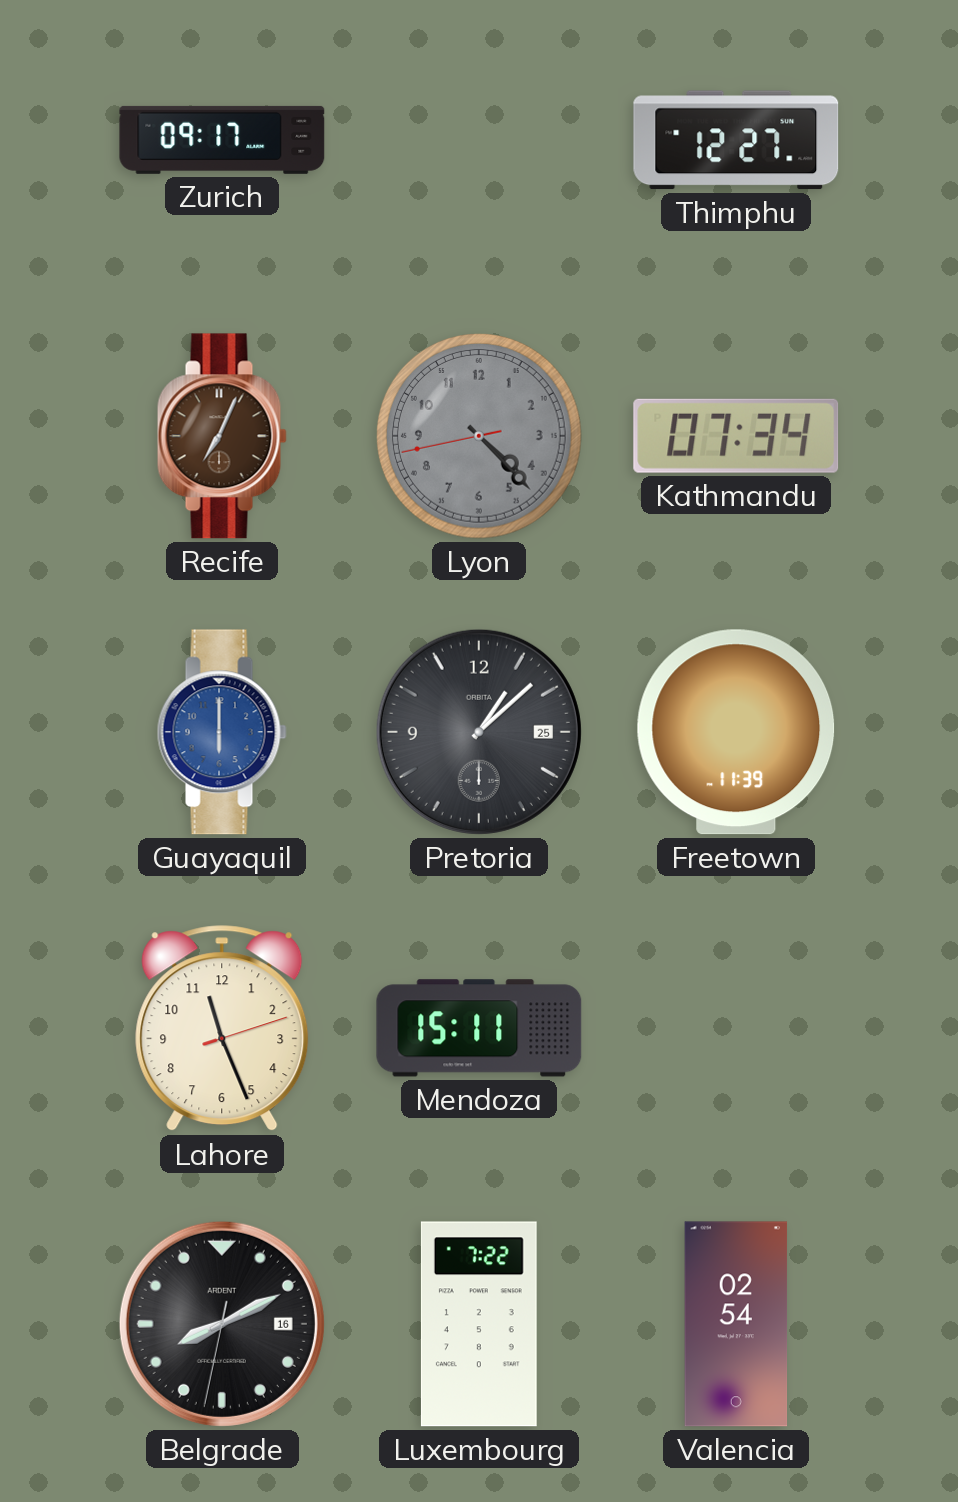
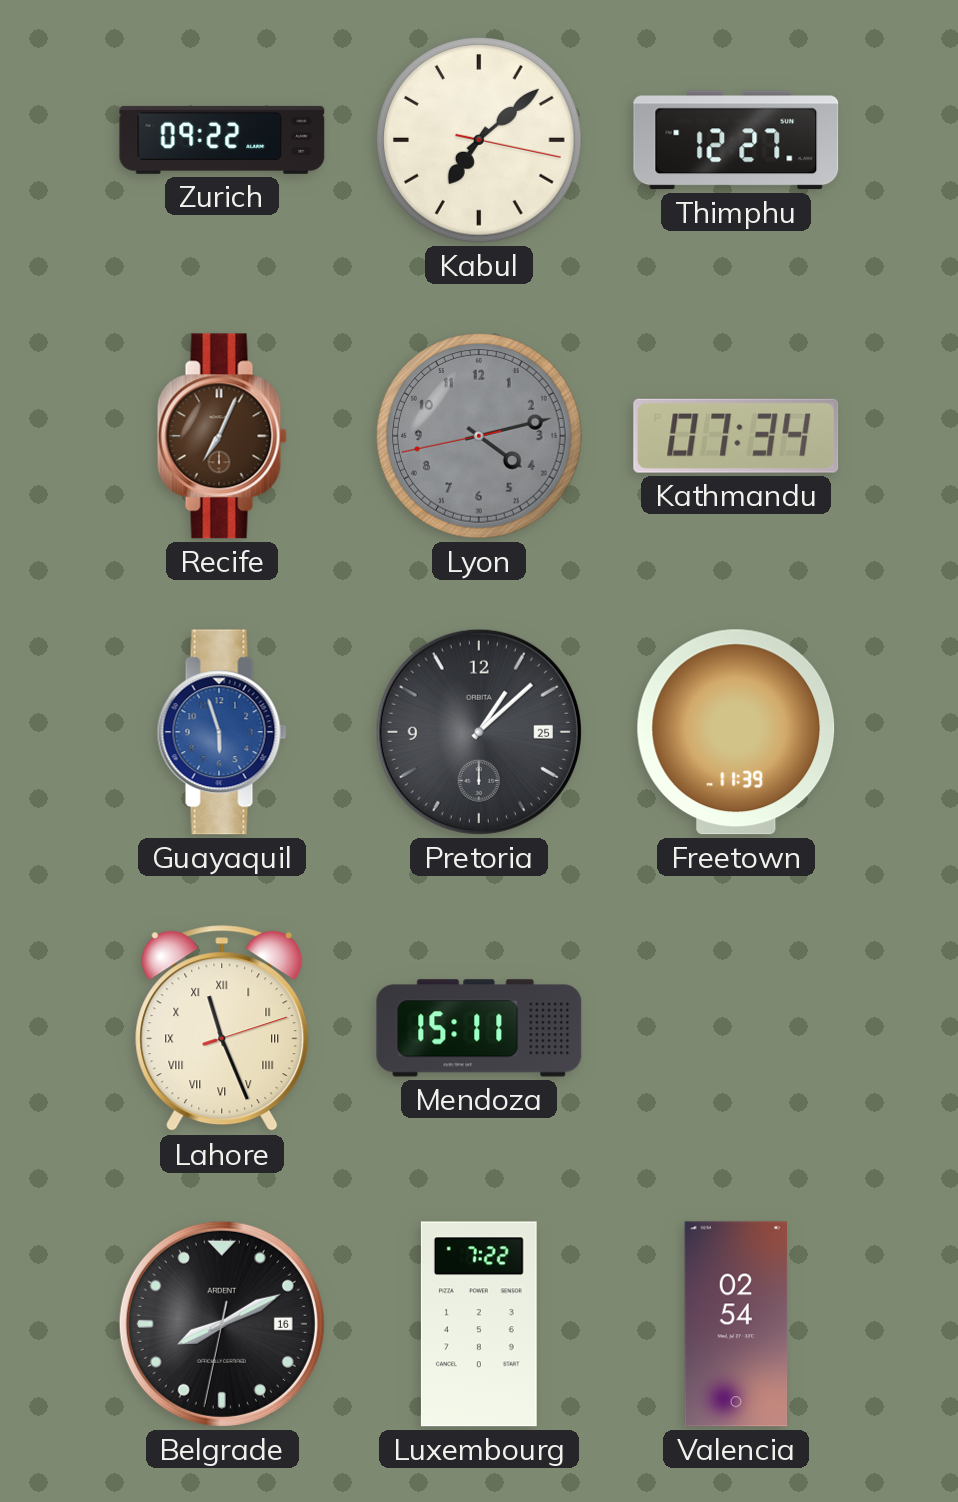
Zurich: 09:17 -> 09:22 (222, 140)
Kabul: none -> 7:08 (480, 141)
Lyon: 4:22 -> 4:12 (480, 437)
Guayaquil: 6:00 -> 5:57 (222, 732)
Lahore numerals: Arabic -> Roman (222, 1029)
